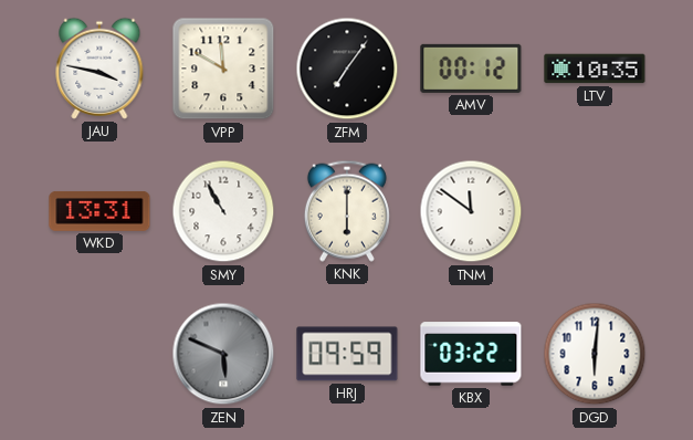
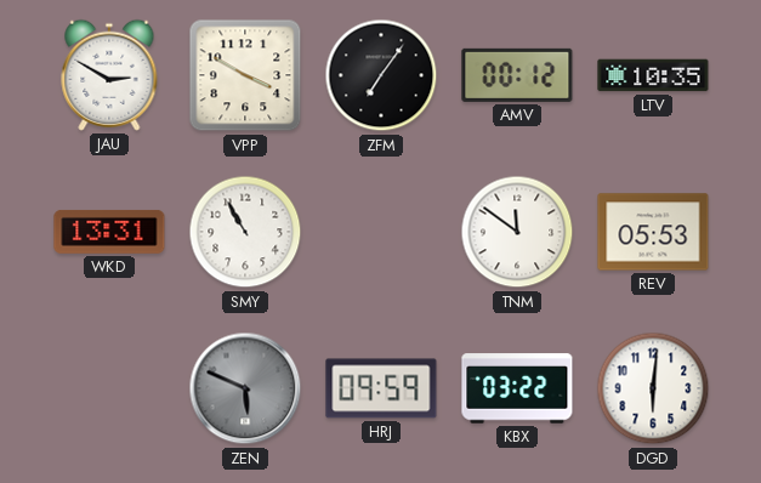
JAU: 3:47 -> 2:50 (109, 75)
VPP: 11:50 -> 3:50 (245, 75)
KNK: 6:00 -> none (347, 211)
REV: none -> 05:53 (653, 232)
